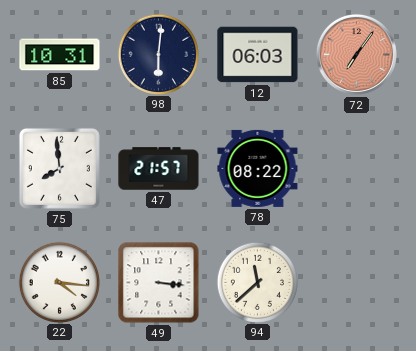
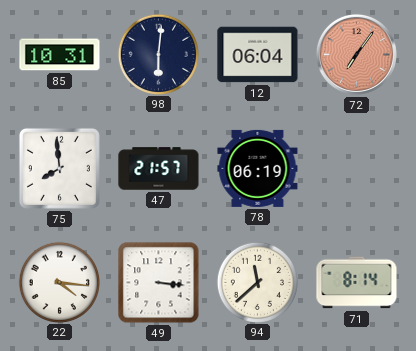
12: 06:03 -> 06:04 (258, 55)
78: 08:22 -> 06:19 (258, 168)
71: none -> 8:14 (357, 283)
